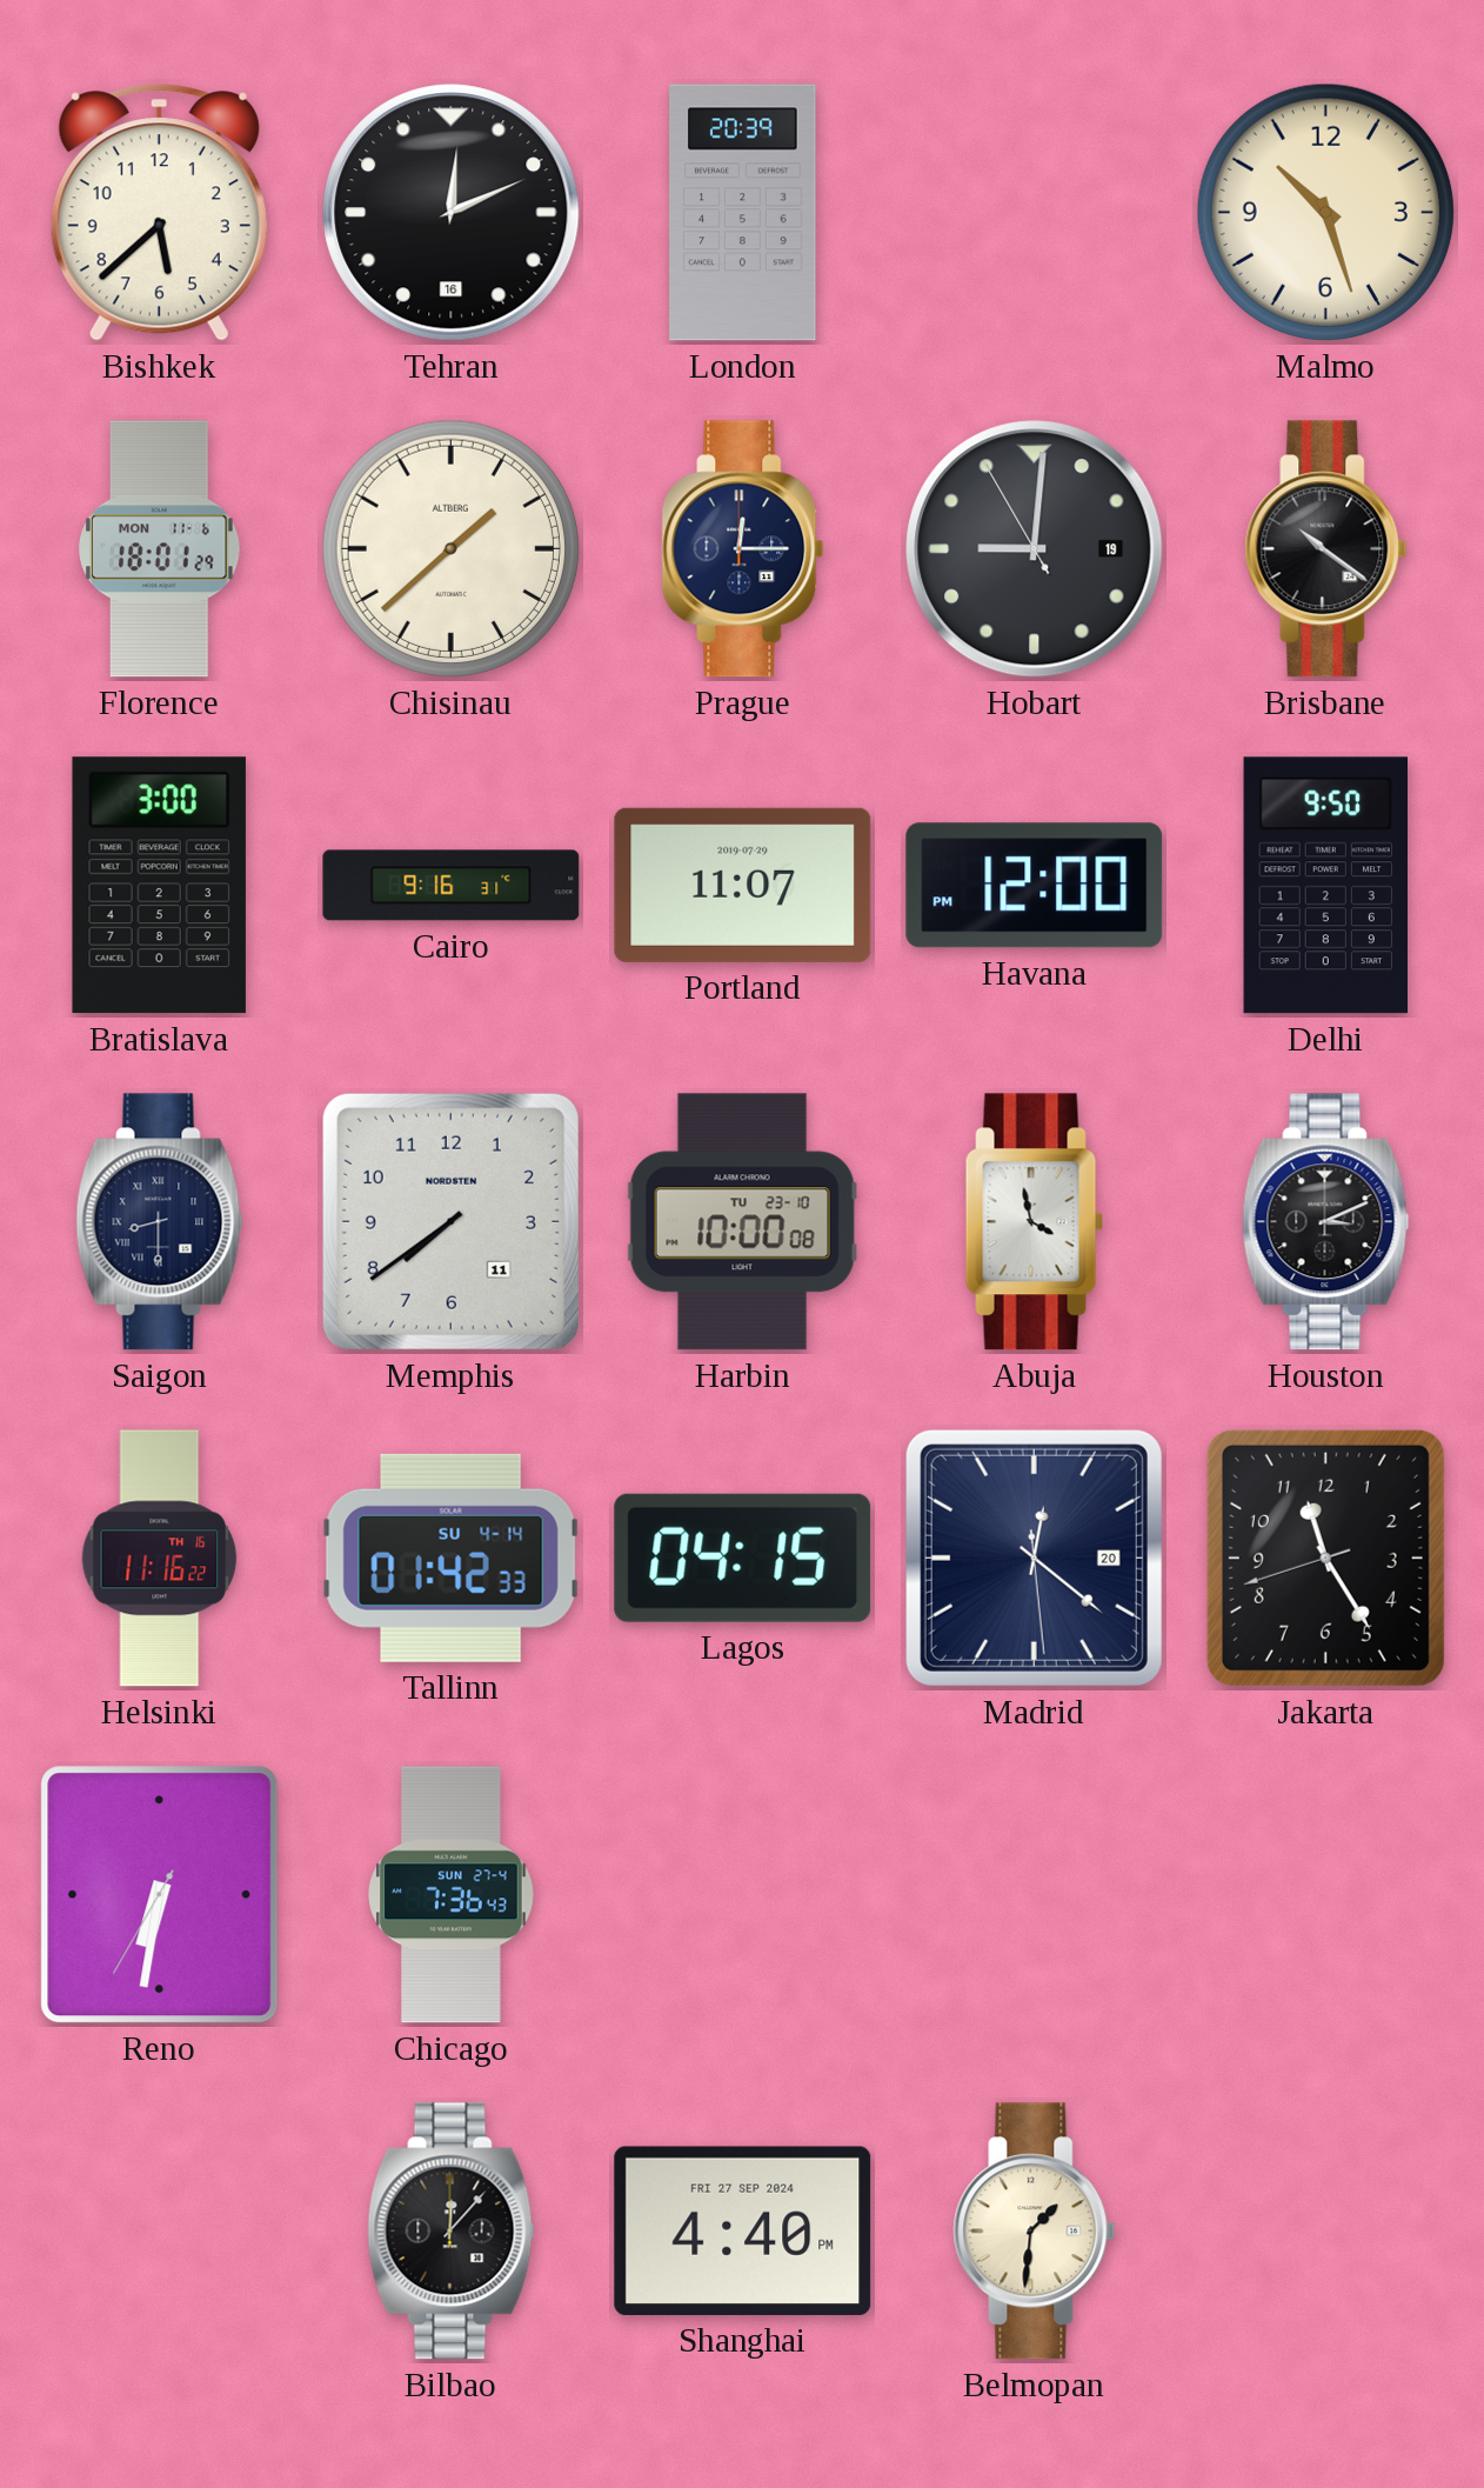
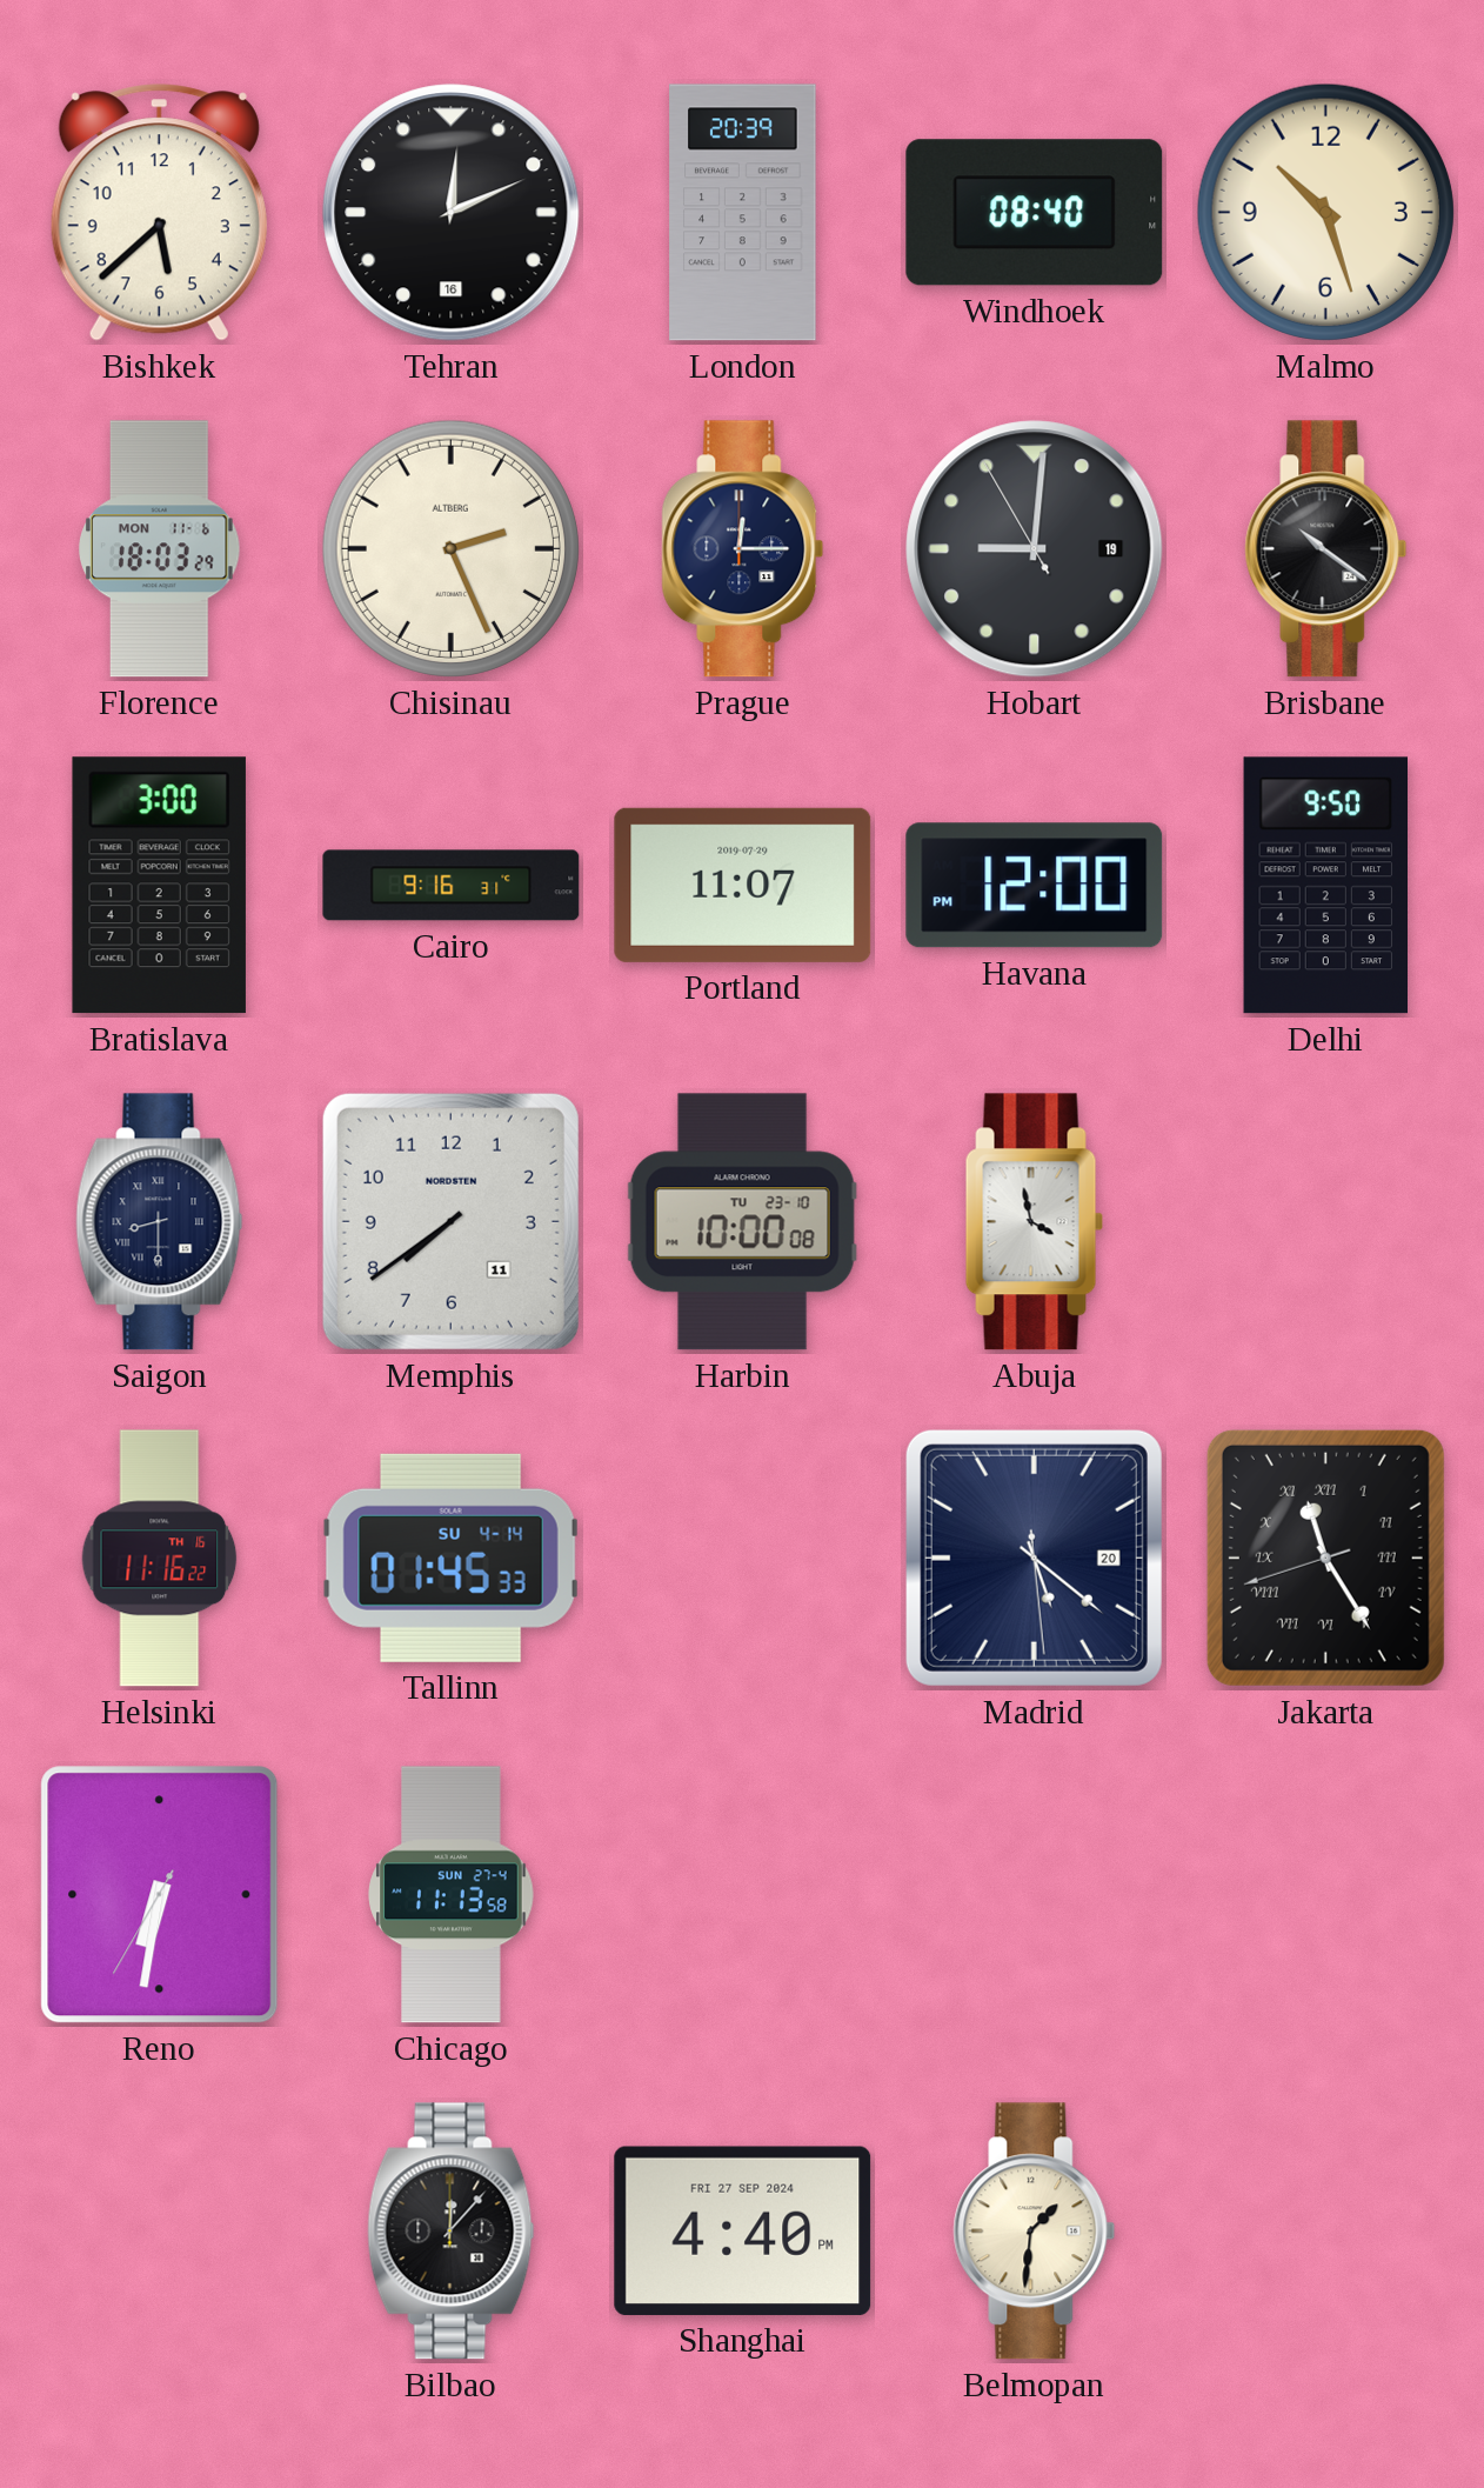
Windhoek: none -> 08:40 (1035, 213)
Florence: 18:01 -> 18:03 (160, 549)
Chisinau: 1:38 -> 2:26 (450, 548)
Houston: 3:11 -> none (1326, 1222)
Tallinn: 01:42 -> 01:45 (450, 1557)
Lagos: 04:15 -> none (743, 1557)
Madrid: 12:21 -> 5:21 (1034, 1557)
Jakarta numerals: Arabic -> Roman (1325, 1557)
Chicago: 7:36 -> 11:13 (452, 1895)
